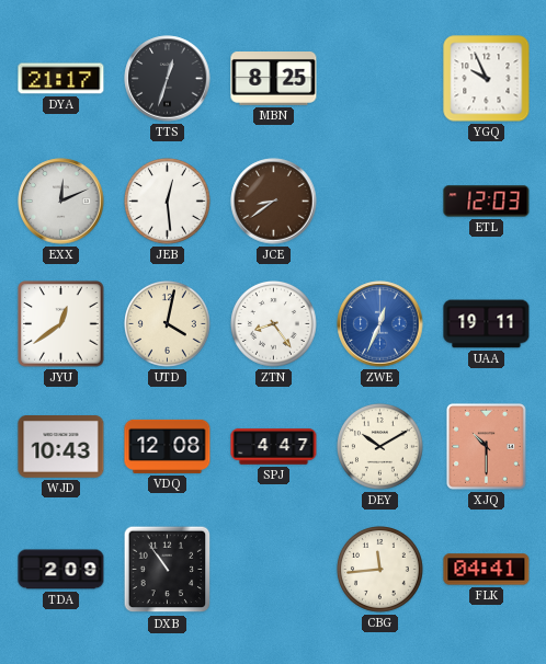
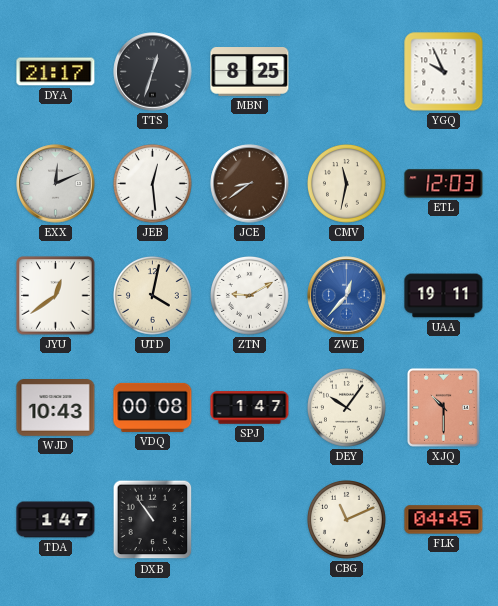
CMV: none -> 11:32 (347, 184)
ZTN: 8:24 -> 9:10 (250, 296)
ZWE: 12:34 -> 12:37 (347, 296)
VDQ: 12:08 -> 00:08 (153, 407)
SPJ: 4:47 -> 1:47 (250, 408)
DEY: 10:10 -> 10:06 (347, 408)
TDA: 2:09 -> 1:47 (56, 520)
CBG: 11:44 -> 11:11 (347, 520)
FLK: 04:41 -> 04:45 (444, 520)
